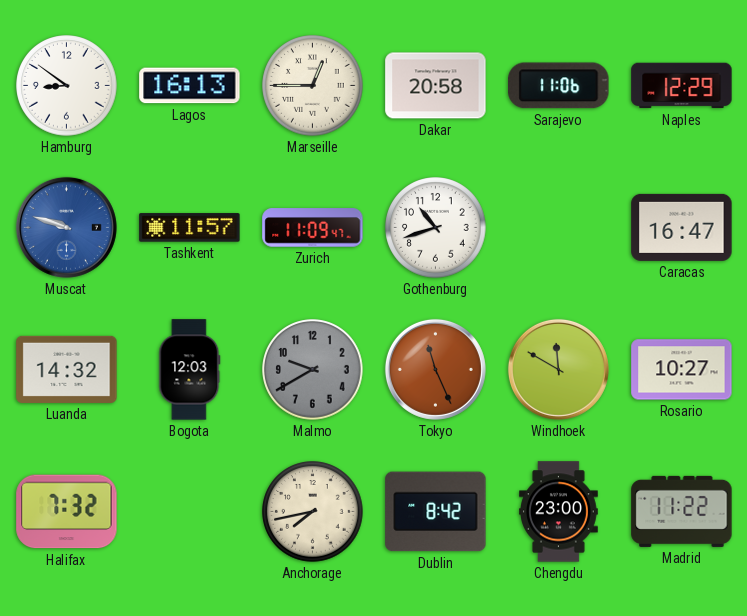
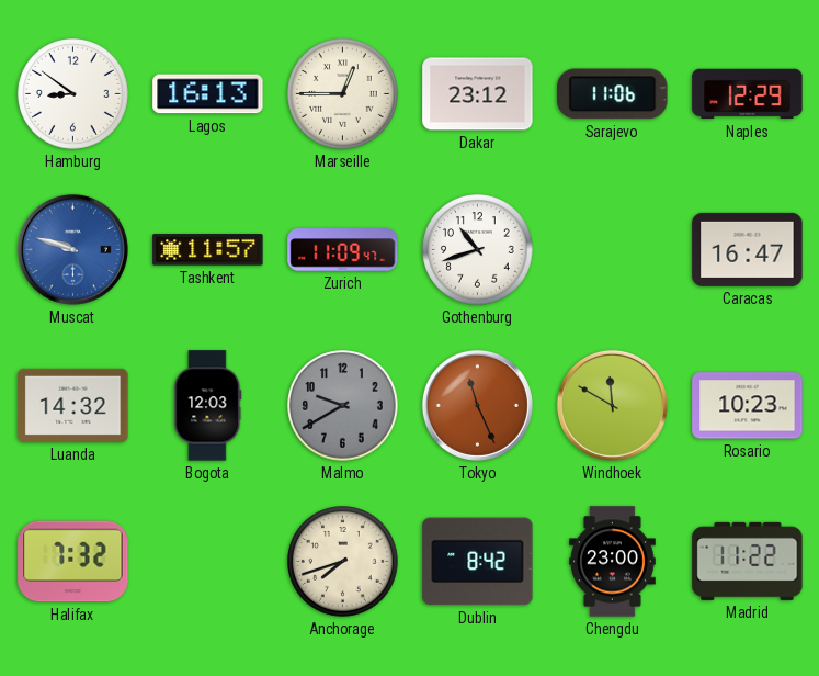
Dakar: 20:58 -> 23:12 (478, 94)
Rosario: 10:27 -> 10:23 (748, 406)
Anchorage: 7:43 -> 7:42 (343, 562)
